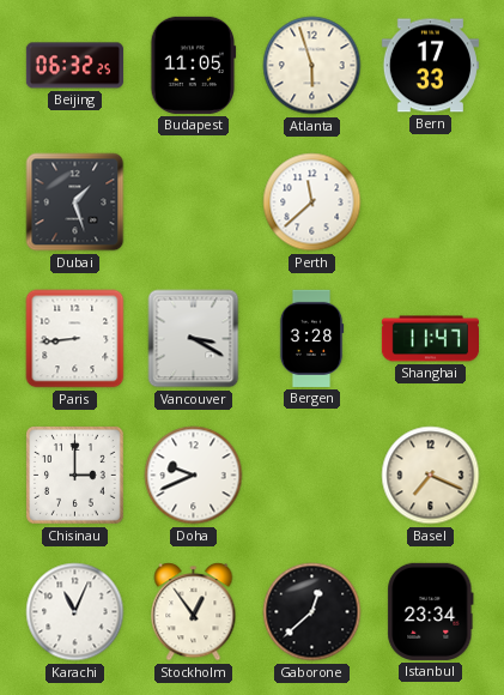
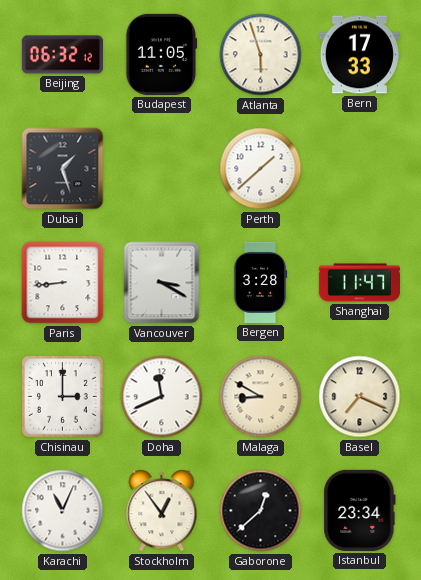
Beijing: 06:32:25 -> 06:32:12 (62, 55)
Perth: 11:38 -> 1:38 (261, 169)
Doha: 9:41 -> 11:41 (162, 397)
Malaga: none -> 8:50 (261, 397)
